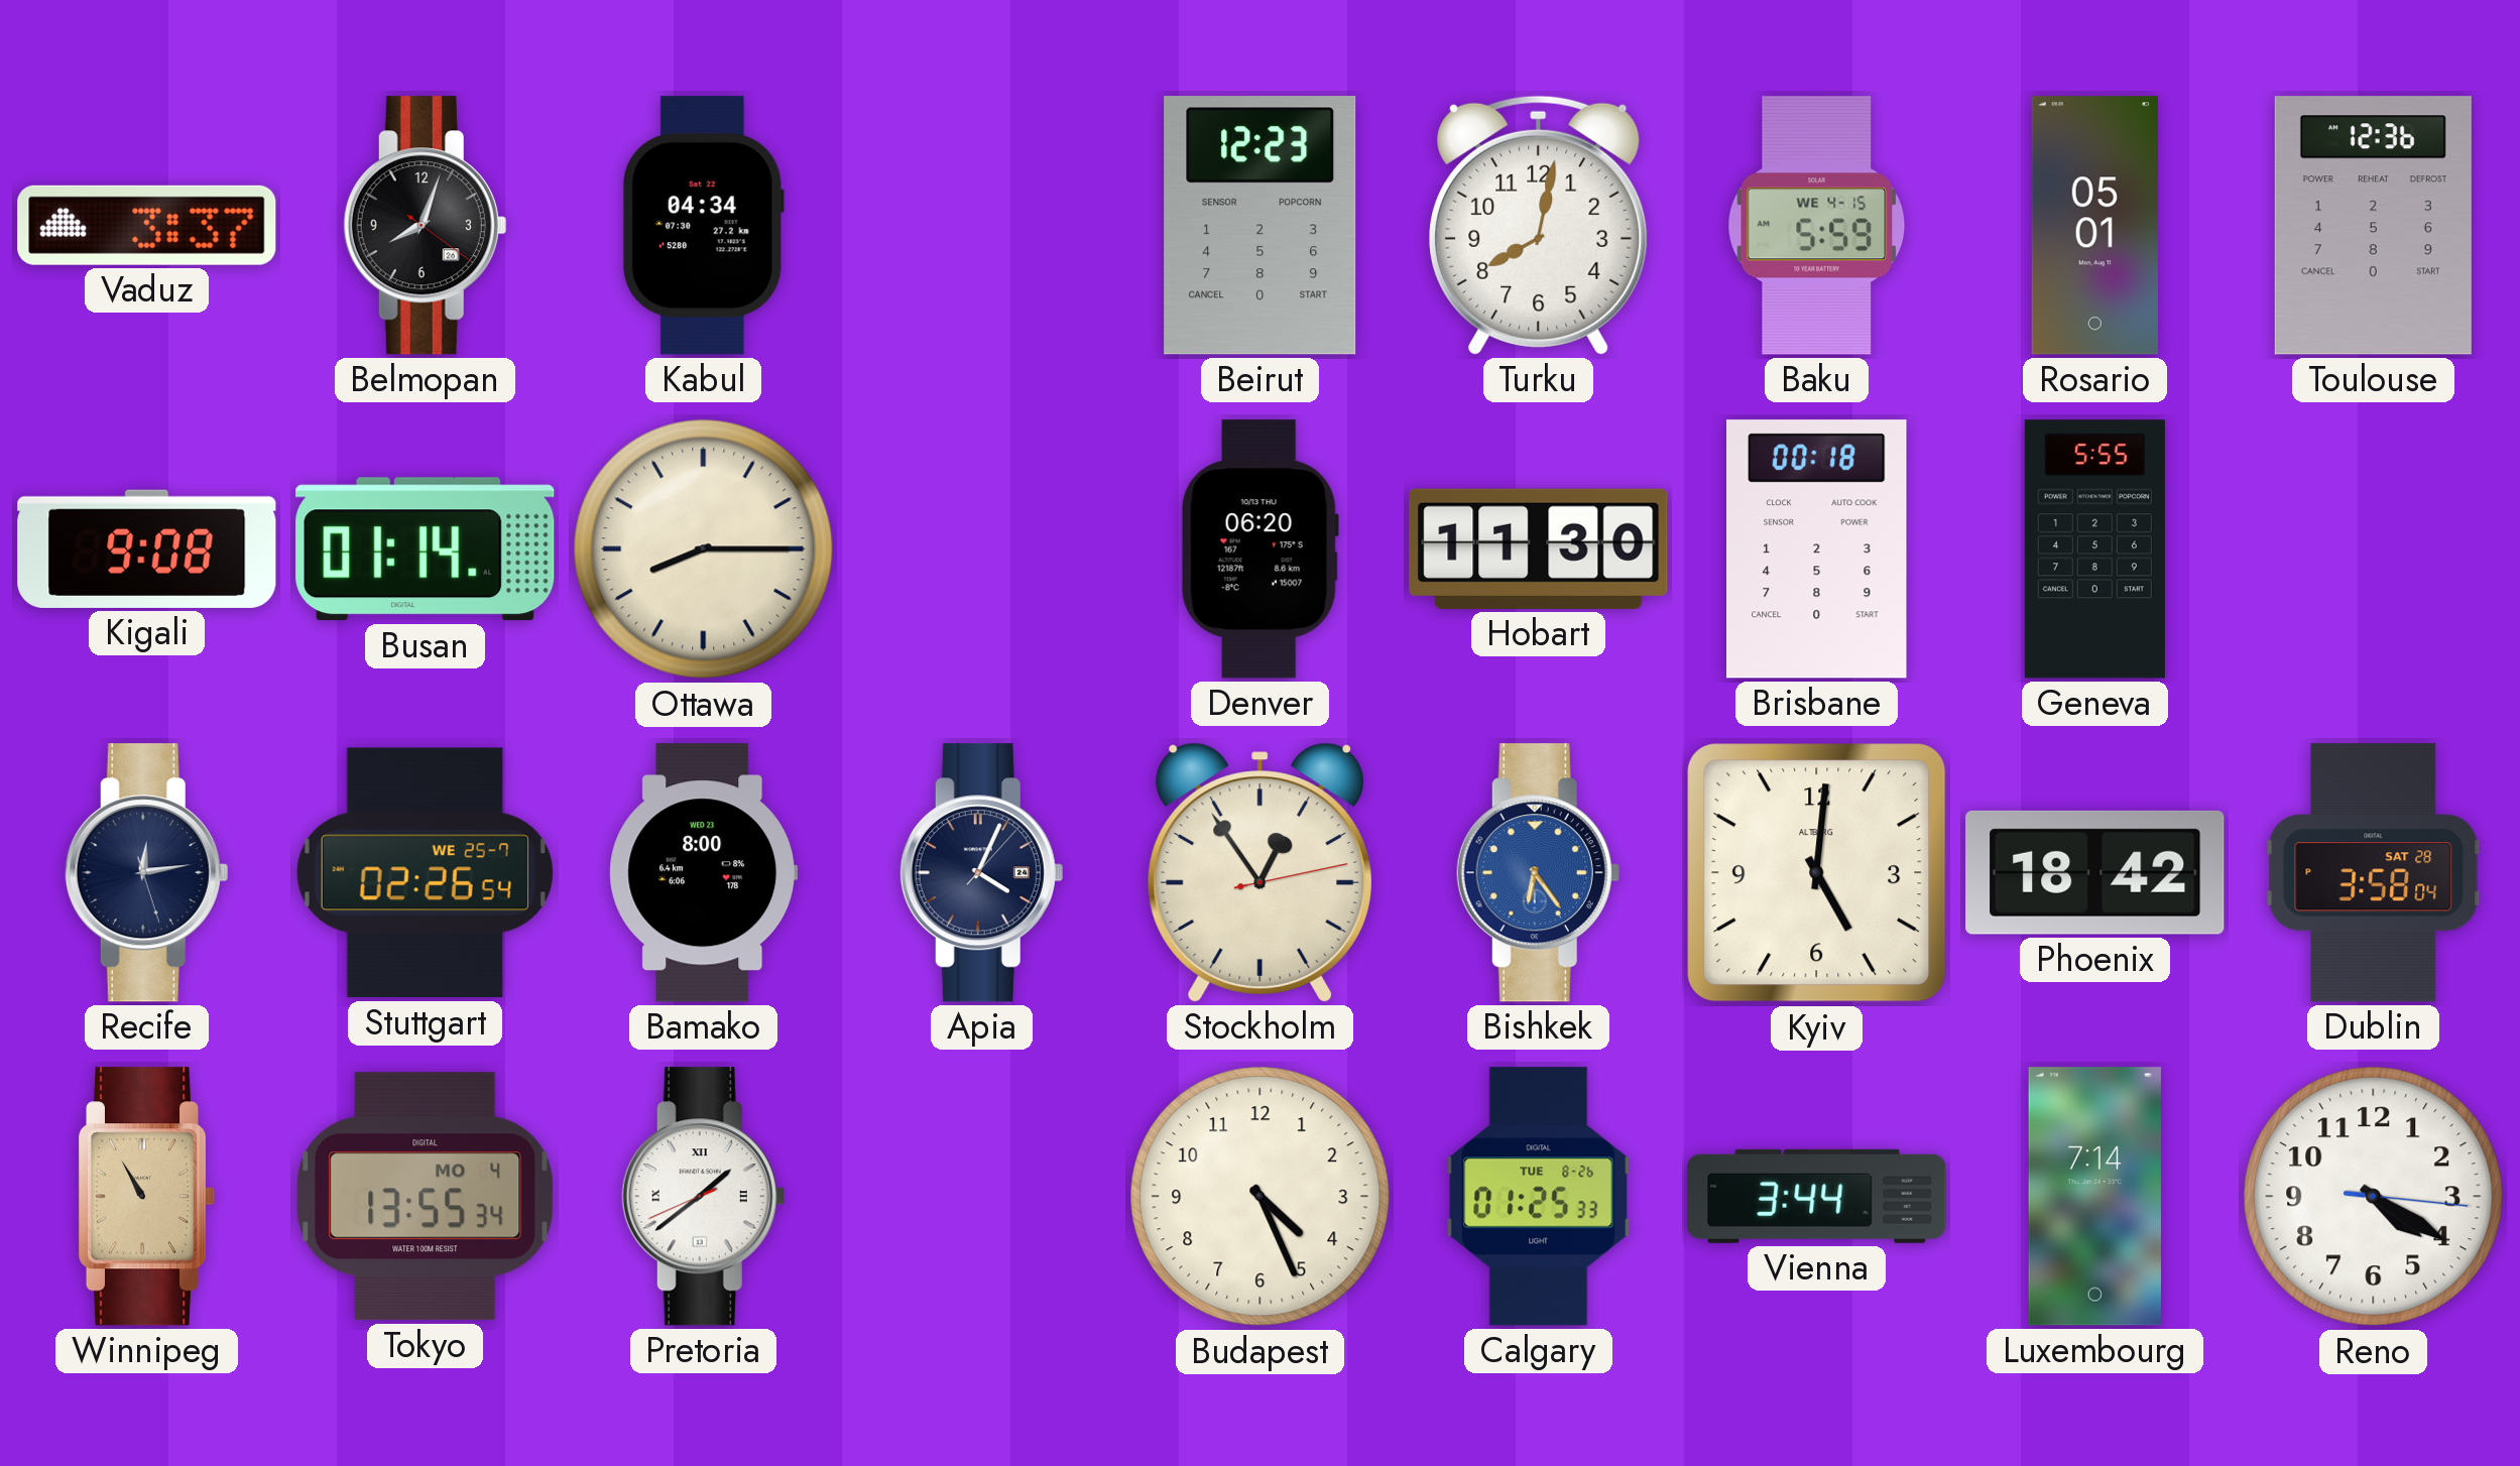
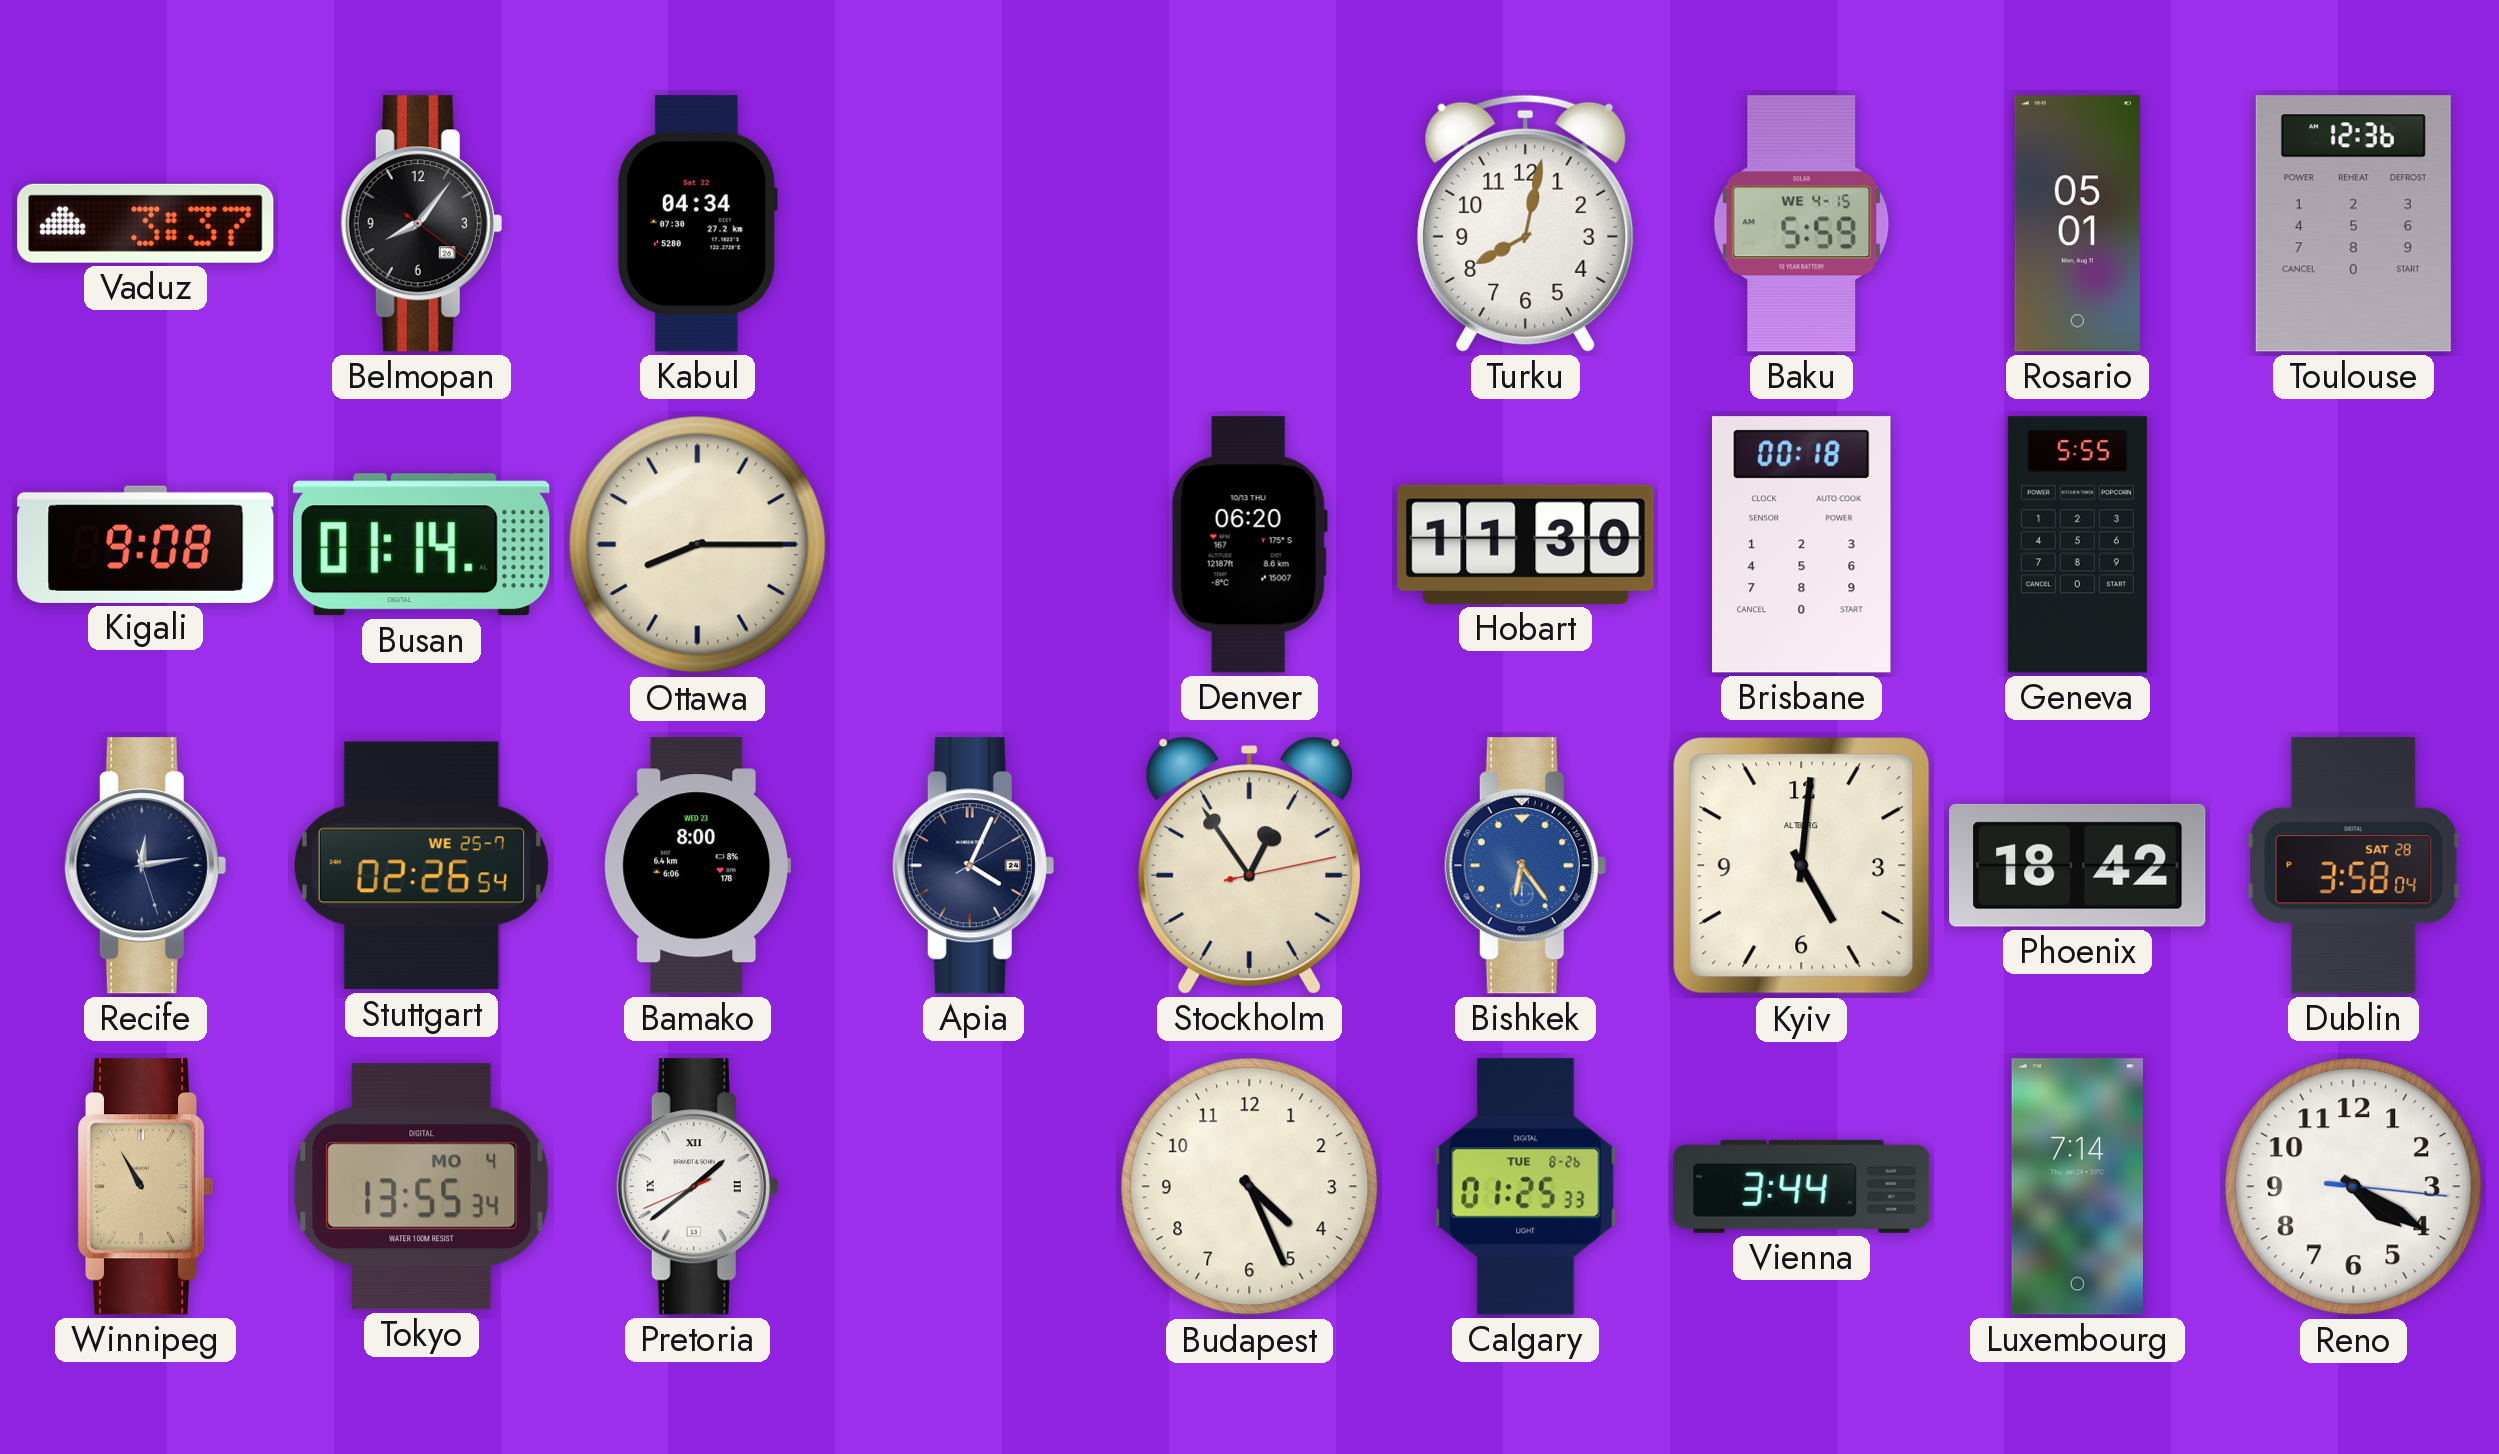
Belmopan: 8:03 -> 8:06 (421, 224)
Beirut: 12:23 -> none (1261, 226)
Apia: 4:04:07 -> 4:04:10 (973, 866)
